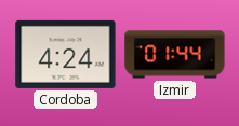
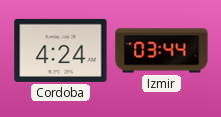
Izmir: 01:44 -> 03:44 (162, 51)
